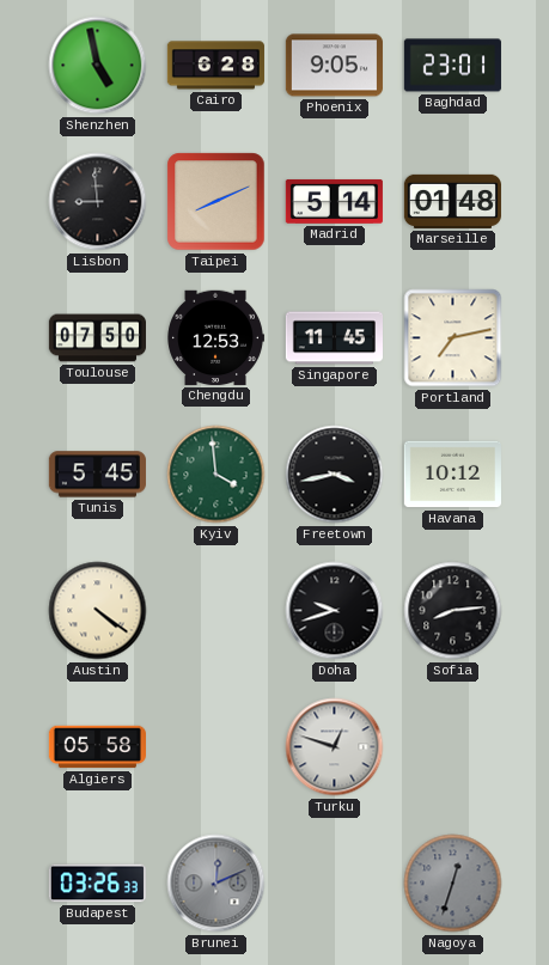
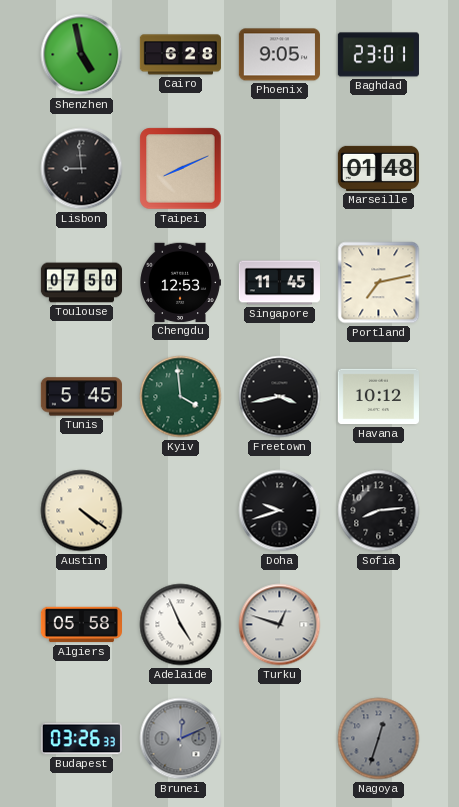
Madrid: 5:14 -> none (334, 201)
Adelaide: none -> 4:56 (181, 625)
